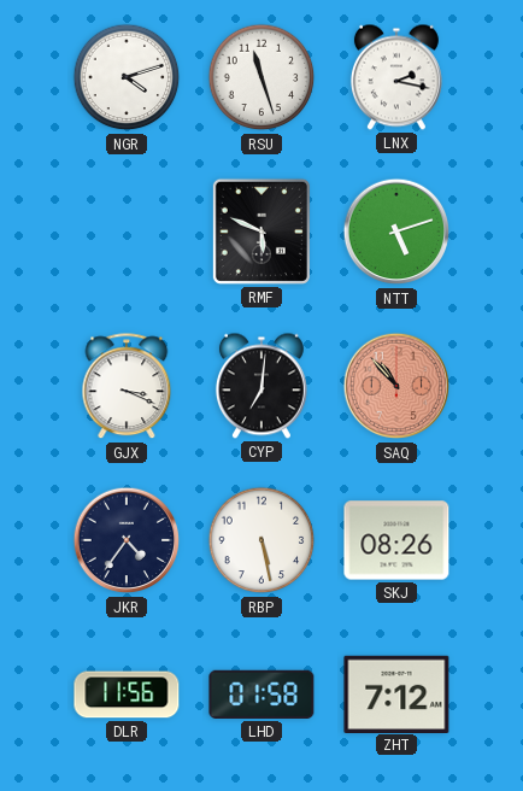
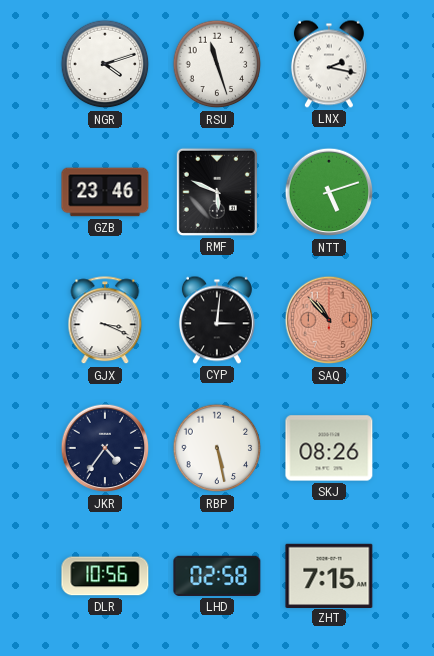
GZB: none -> 23:46 (105, 192)
CYP: 7:01 -> 3:01 (217, 320)
DLR: 11:56 -> 10:56 (105, 576)
LHD: 01:58 -> 02:58 (217, 576)
ZHT: 7:12 -> 7:15 (329, 575)
